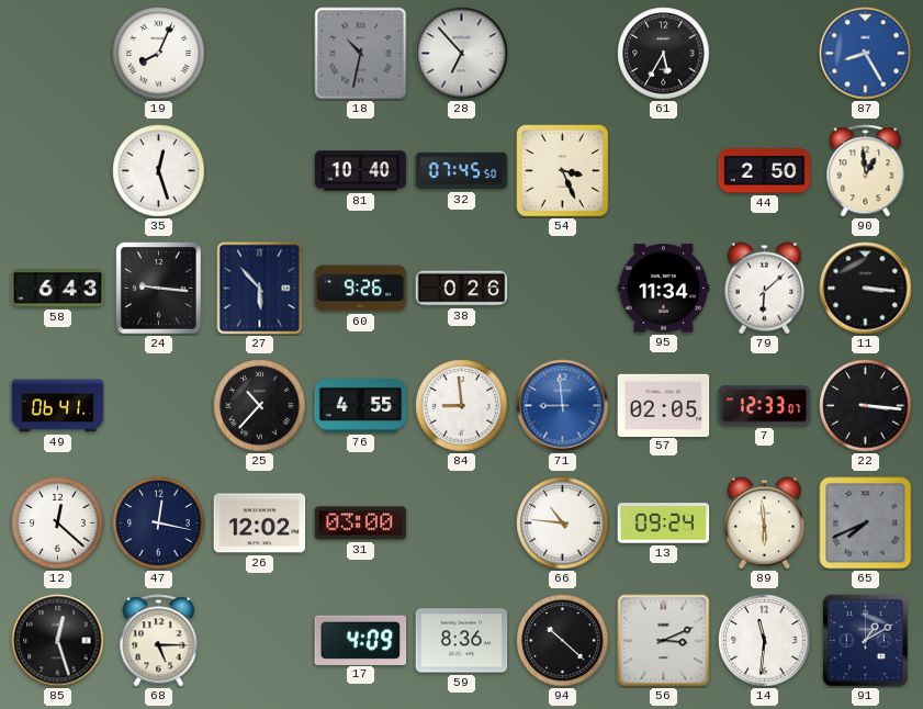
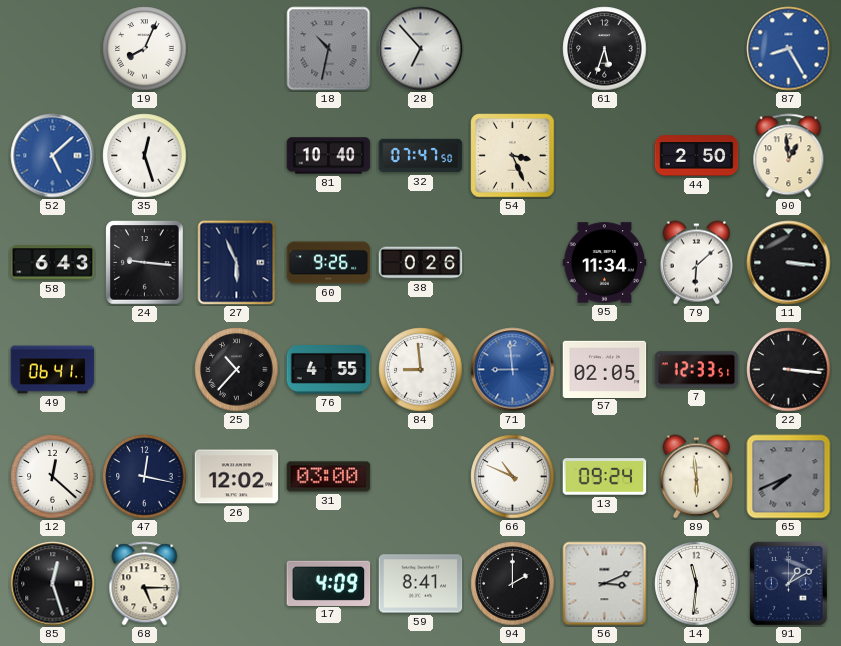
61: 5:35 -> 5:33 (605, 49)
52: none -> 5:08 (53, 156)
32: 07:45 -> 07:47 (421, 156)
27: 5:53 -> 5:56 (237, 263)
7: 12:33:07 -> 12:33:51 (697, 370)
66: 10:46 -> 10:49 (513, 477)
59: 8:36 -> 8:41 (421, 584)
94: 10:22 -> 2:00 (513, 584)
